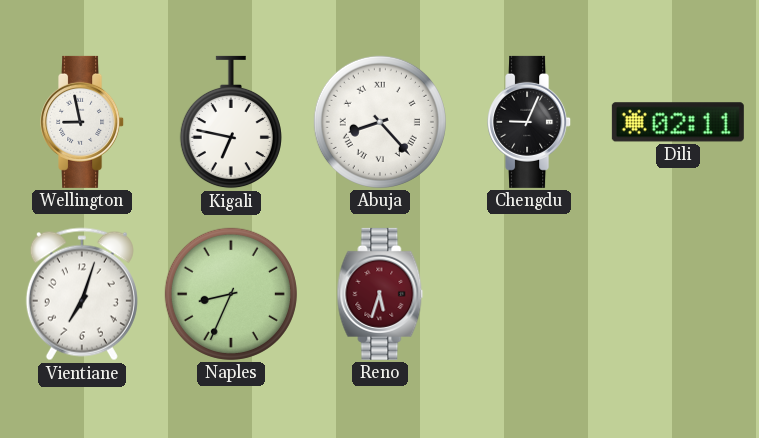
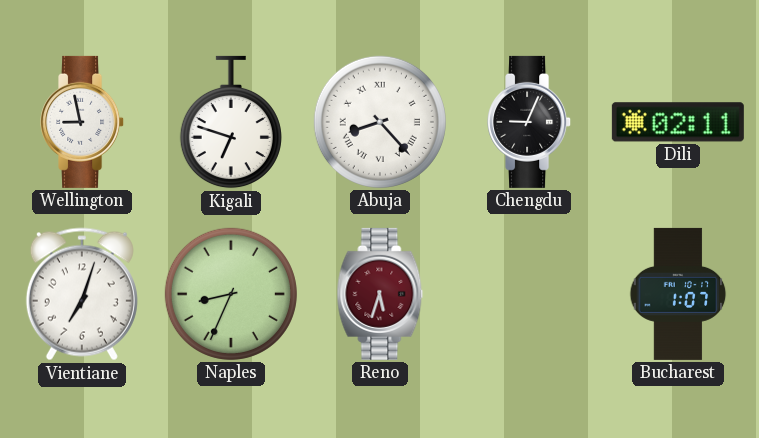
Kigali: 6:47 -> 6:48 (231, 122)
Bucharest: none -> 1:07 (678, 294)
